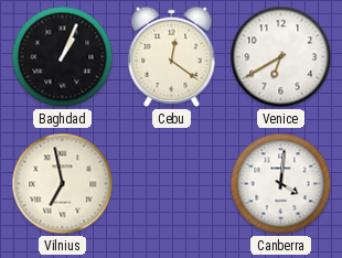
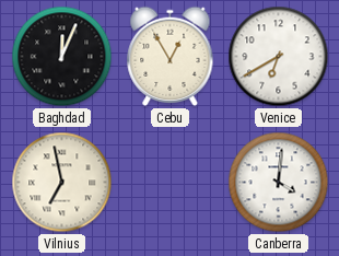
Baghdad: 1:04 -> 12:04 (62, 57)
Cebu: 12:21 -> 12:55 (171, 56)
